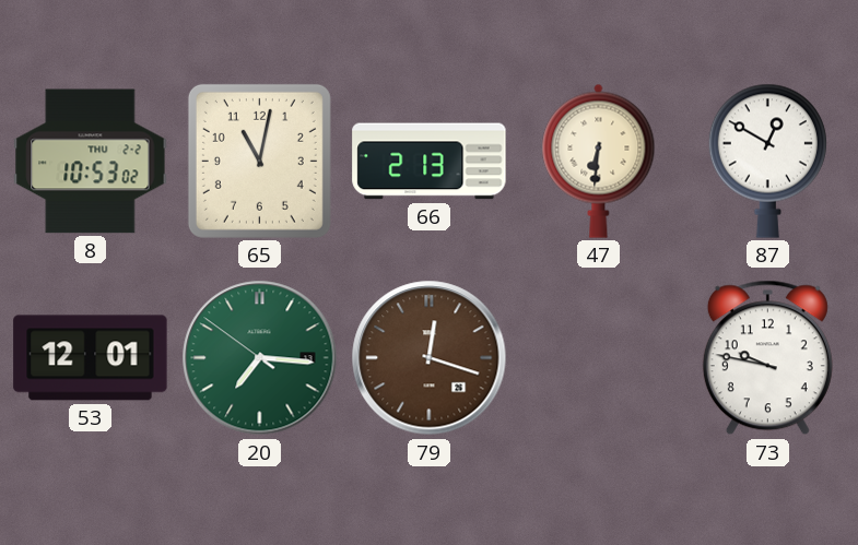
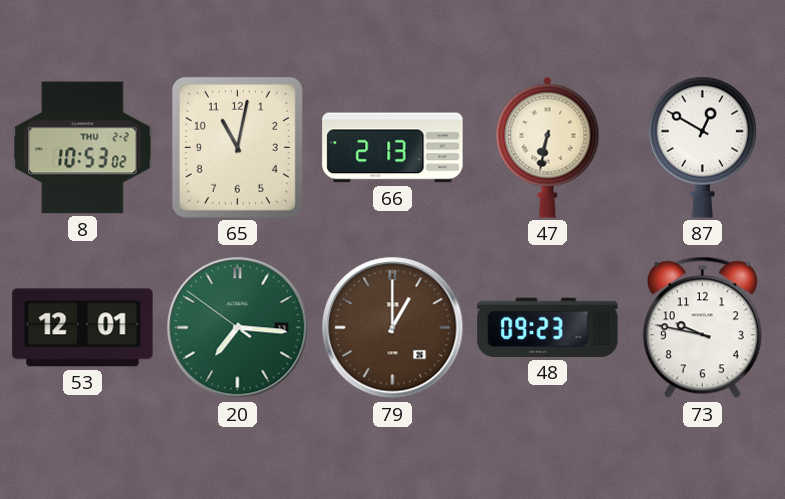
47: 6:31 -> 6:32 (548, 147)
79: 12:18 -> 1:00 (393, 328)
48: none -> 09:23 (548, 327)
